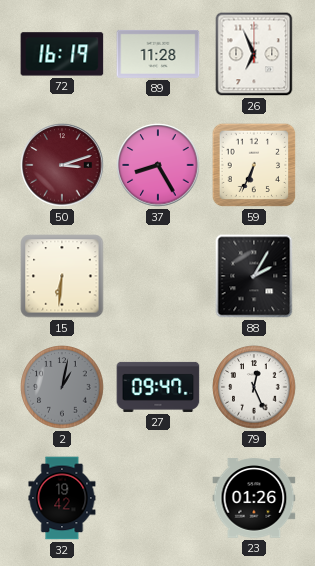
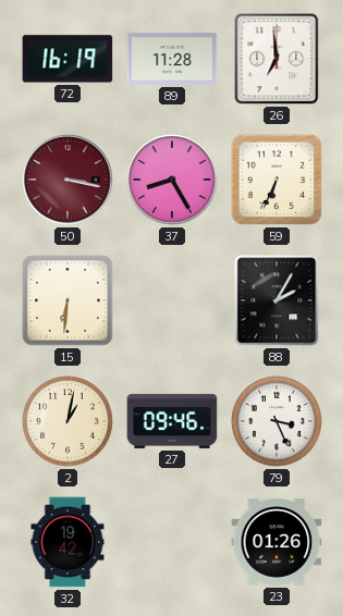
26: 6:56 -> 6:59 (277, 59)
50: 3:12 -> 3:17 (68, 180)
2 dial: grey -> cream (68, 421)
27: 09:47 -> 09:46 (172, 421)
79: 12:26 -> 3:26 (277, 421)
